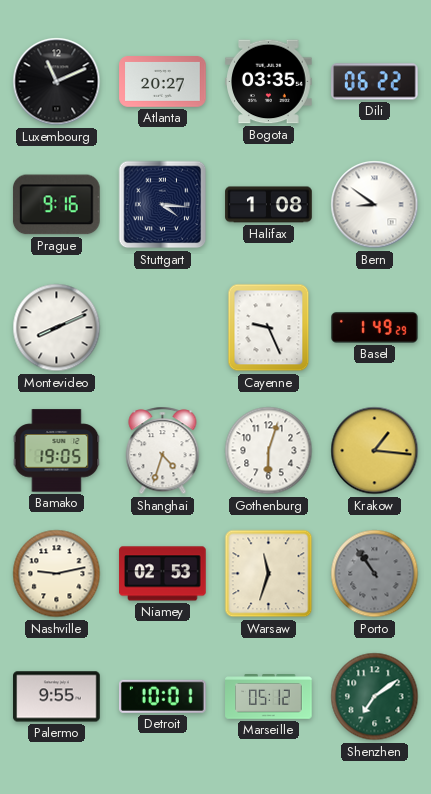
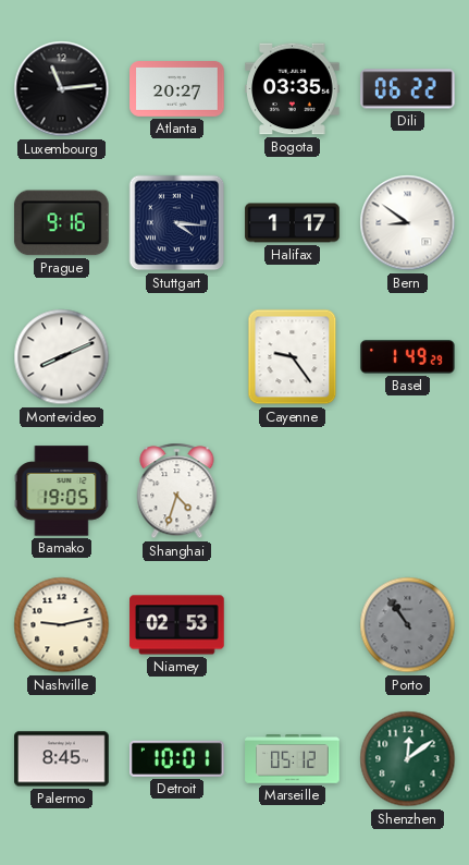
Luxembourg: 11:11 -> 11:14 (62, 89)
Halifax: 1:08 -> 1:17 (293, 223)
Cayenne: 9:26 -> 9:24 (293, 357)
Gothenburg: 6:03 -> none (269, 451)
Krakow: 1:16 -> none (375, 451)
Warsaw: 11:33 -> none (269, 574)
Palermo: 9:55 -> 8:45 (62, 759)
Shenzhen: 7:09 -> 12:09 (408, 759)
